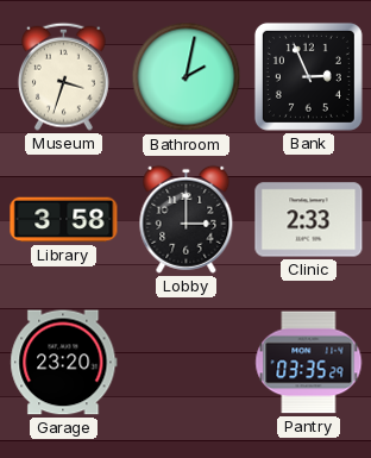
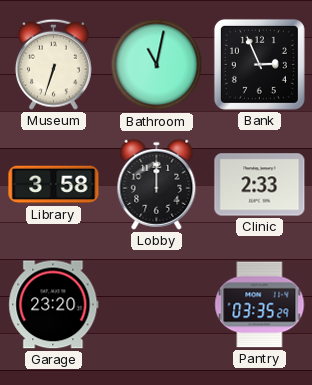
Museum: 3:33 -> 6:33 (53, 64)
Bathroom: 2:02 -> 11:02 (157, 65)
Lobby: 3:00 -> 12:00 (157, 184)
